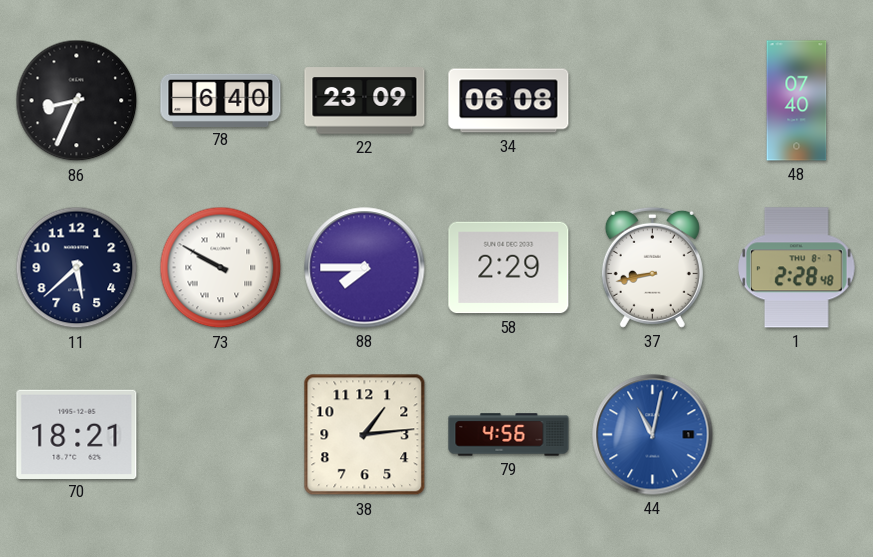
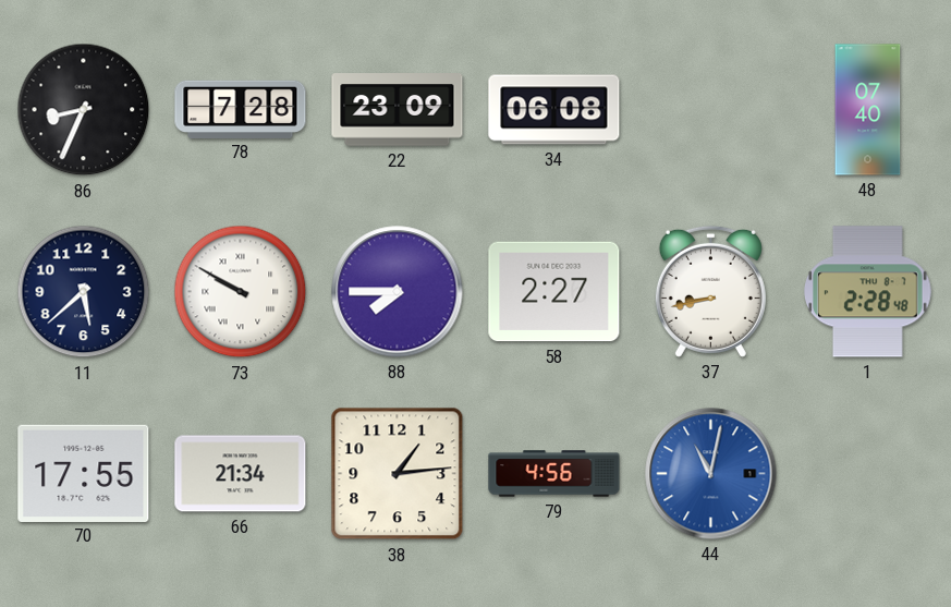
78: 6:40 -> 7:28 (241, 109)
58: 2:29 -> 2:27 (554, 292)
70: 18:21 -> 17:55 (84, 473)
66: none -> 21:34 (241, 474)
